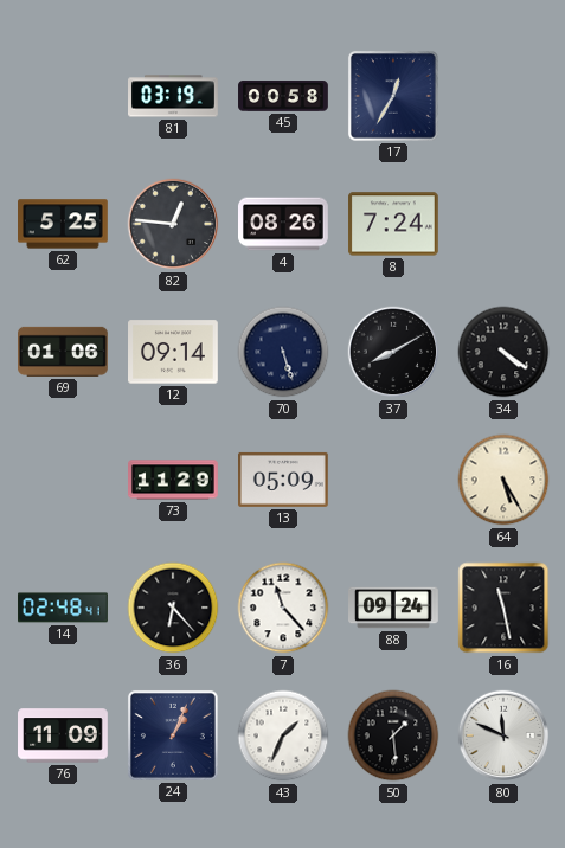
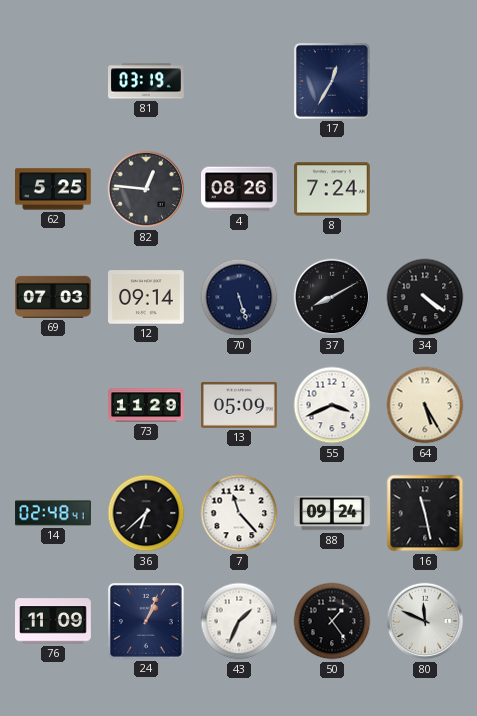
45: 00:58 -> none (283, 96)
69: 01:06 -> 07:03 (54, 297)
55: none -> 3:41 (332, 405)
36: 6:23 -> 6:38 (146, 513)
50: 1:29 -> 1:24 (332, 621)
